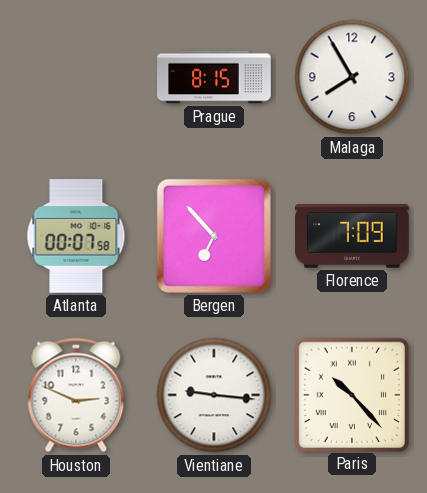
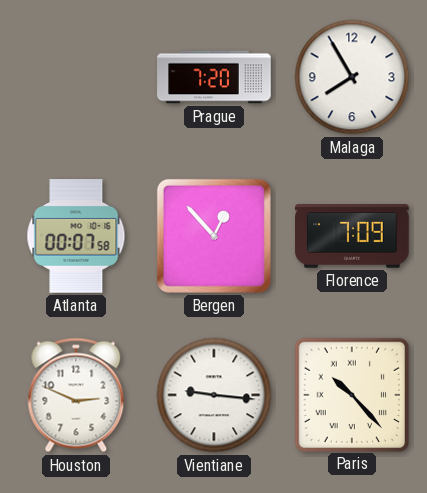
Prague: 8:15 -> 7:20 (214, 77)
Bergen: 6:53 -> 12:53 (214, 236)
